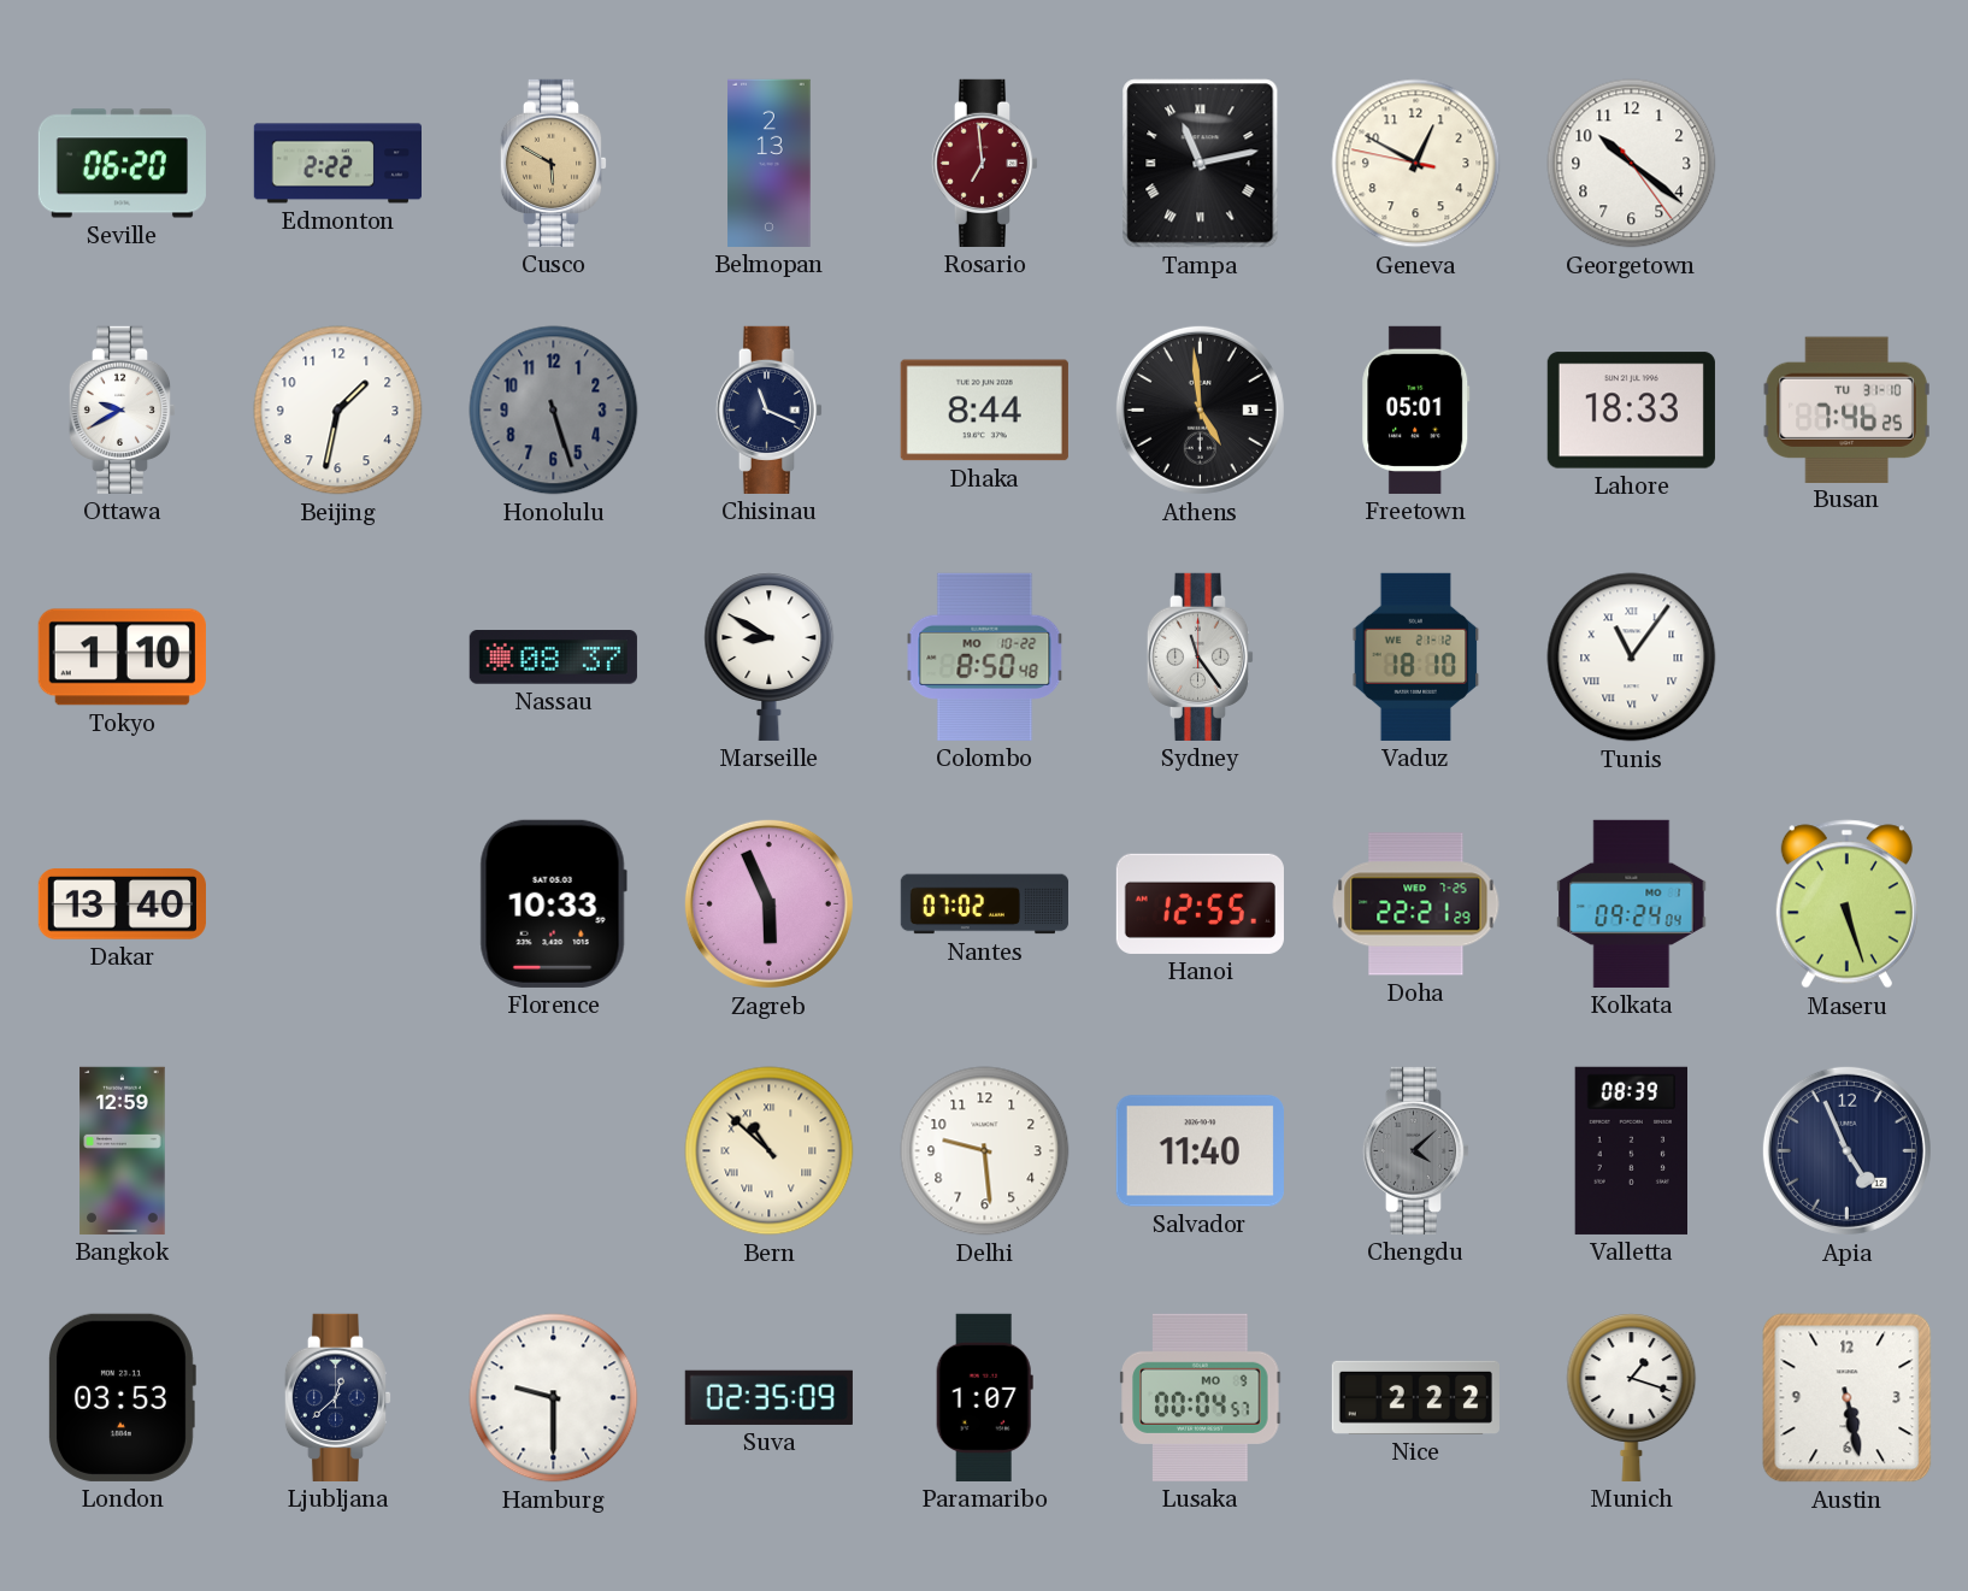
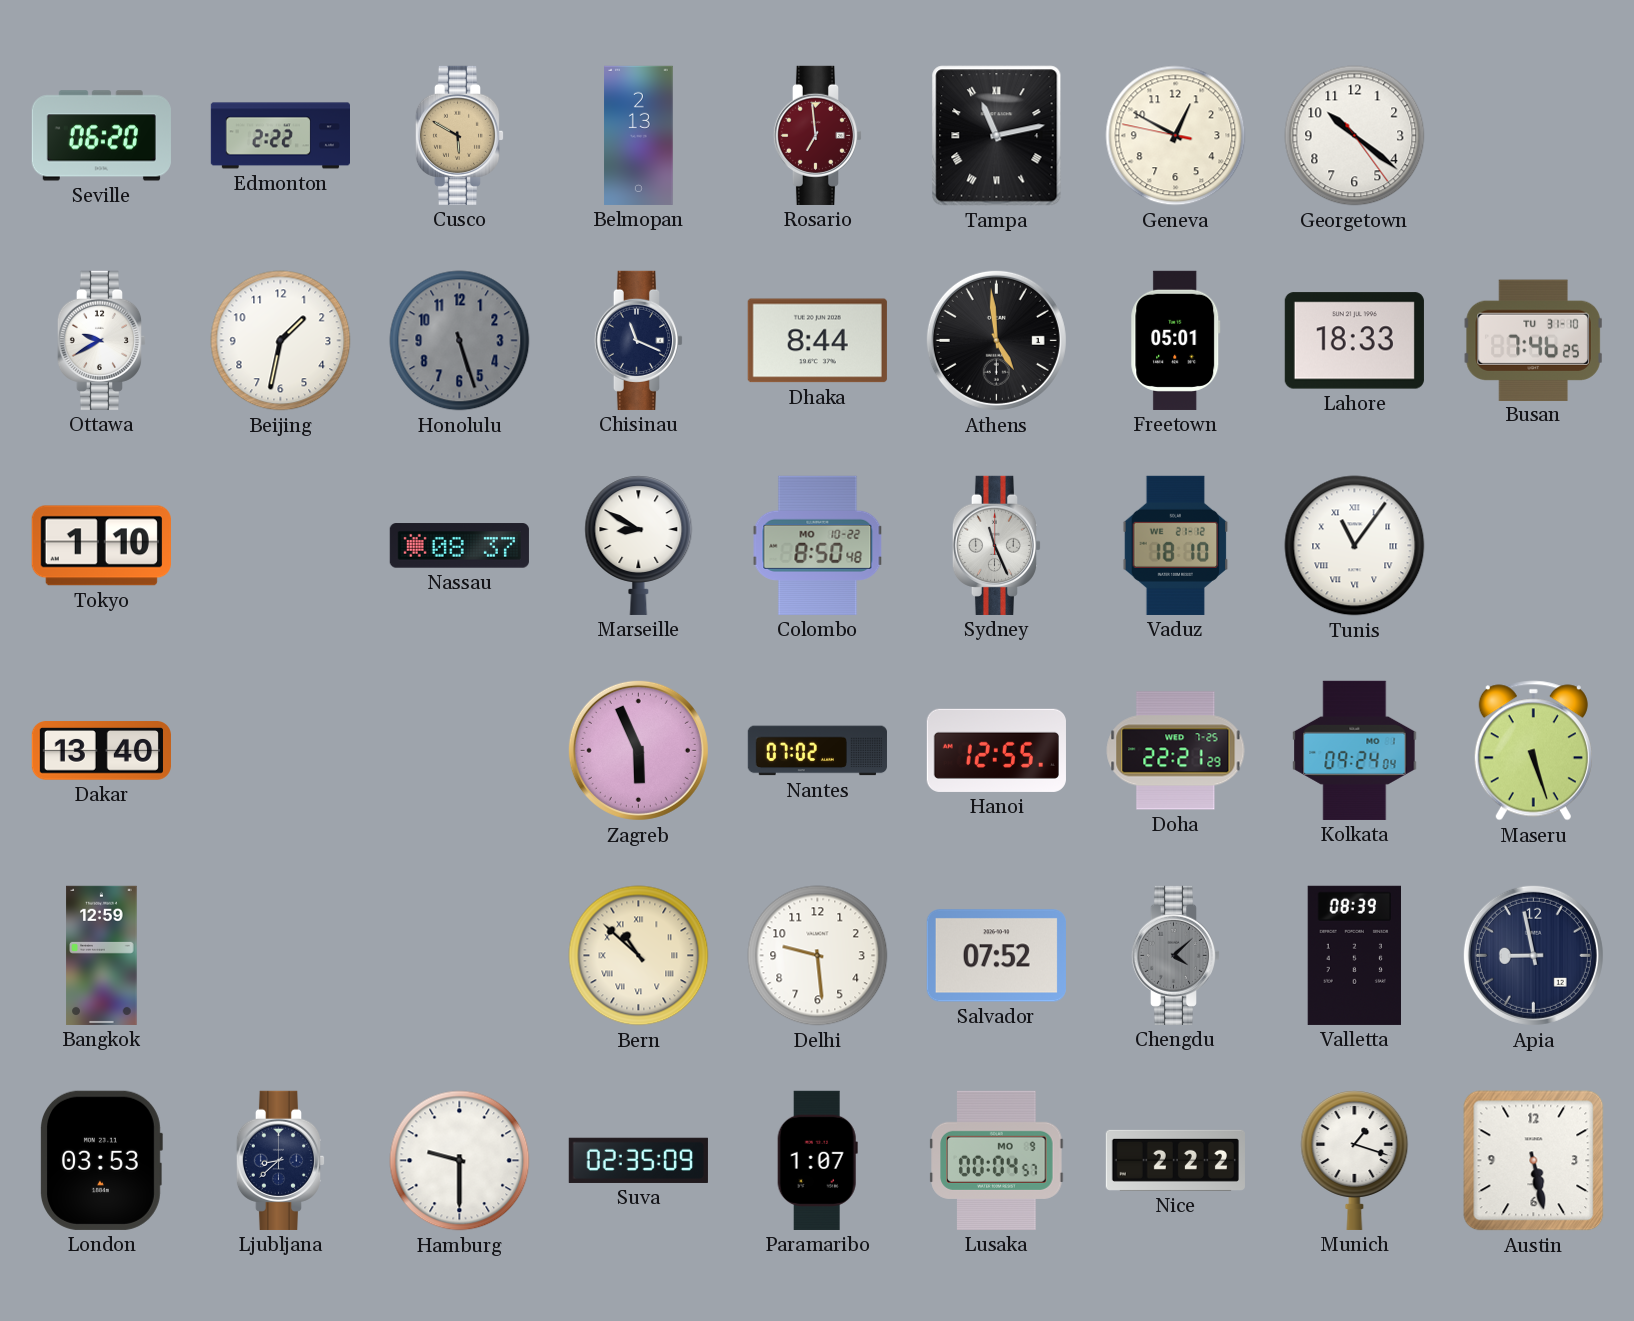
Sydney: 11:24 -> 11:26 (997, 545)
Florence: 10:33 -> none (553, 903)
Salvador: 11:40 -> 07:52 (996, 956)
Apia: 4:56 -> 8:58 (1533, 955)
Ljubljana: 12:38 -> 8:38 (281, 1160)
